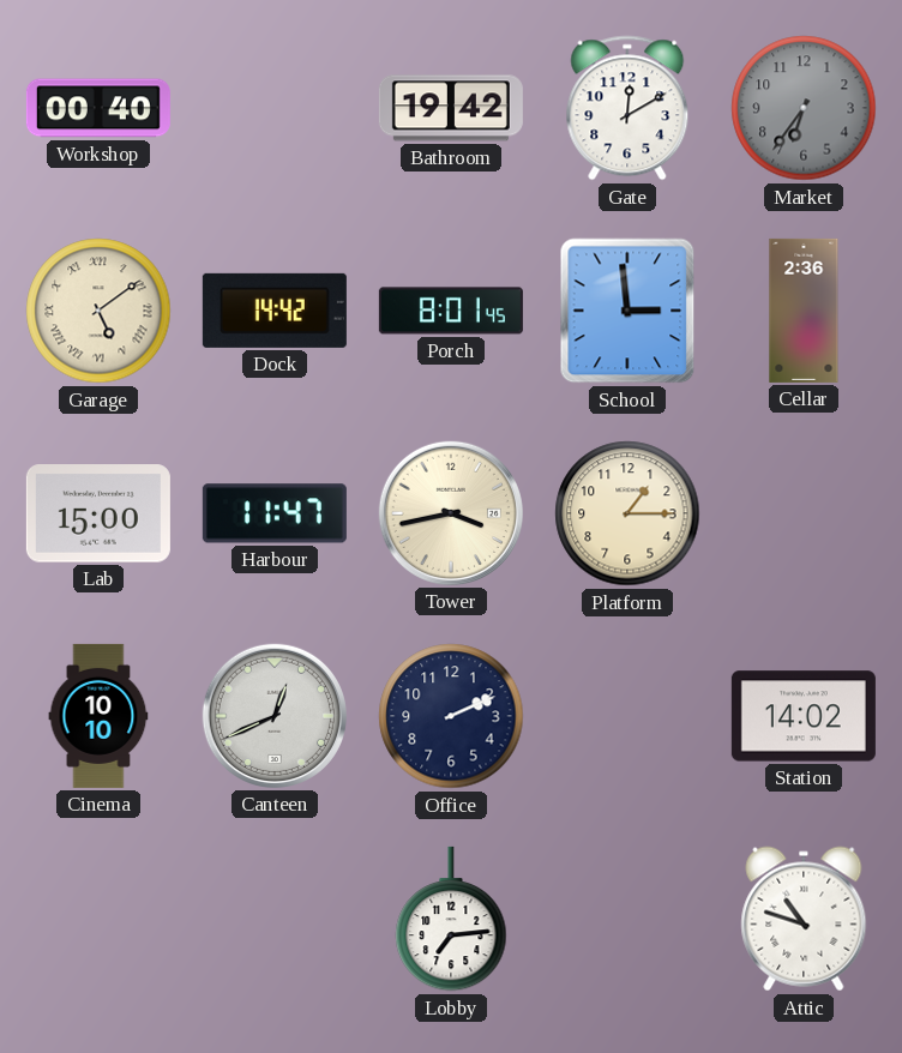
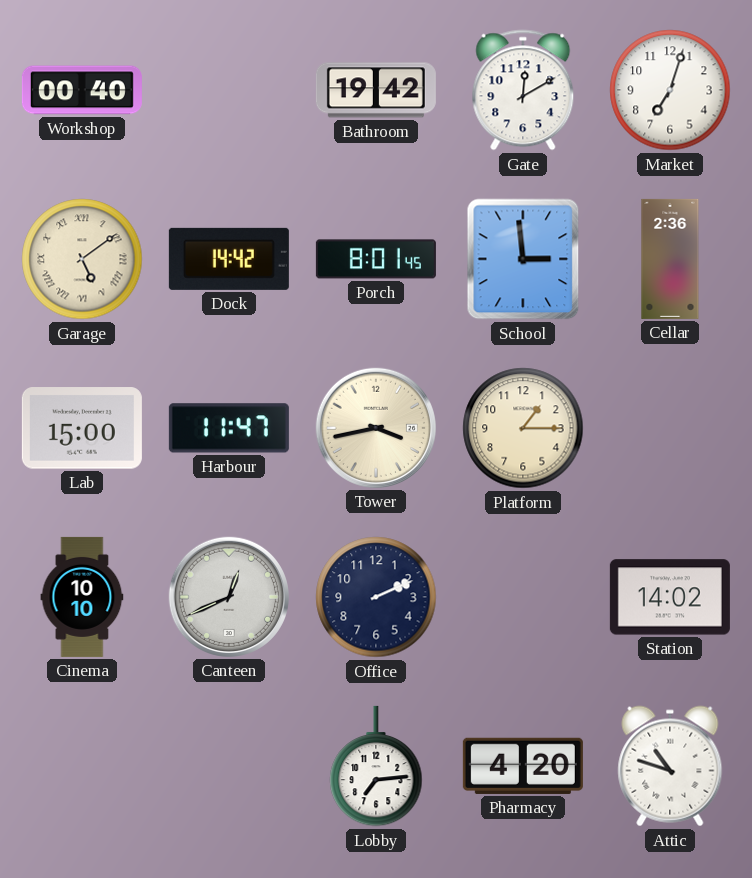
Market: 6:36 -> 7:03 (670, 90)
Market dial: grey -> white (670, 90)
Pharmacy: none -> 4:20 (523, 766)
